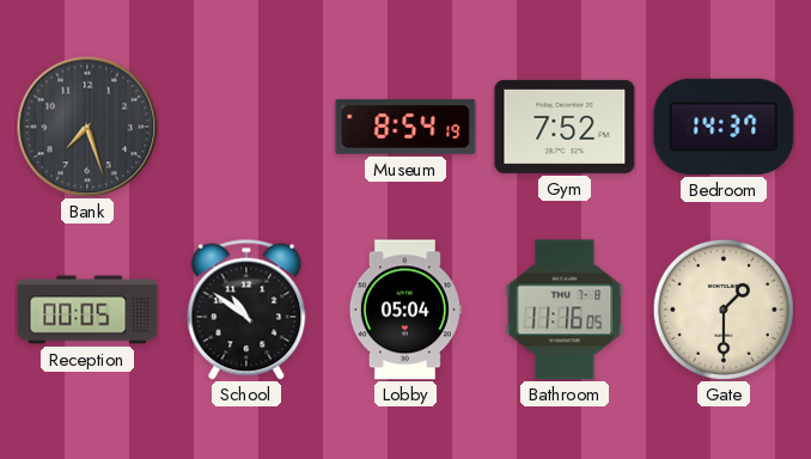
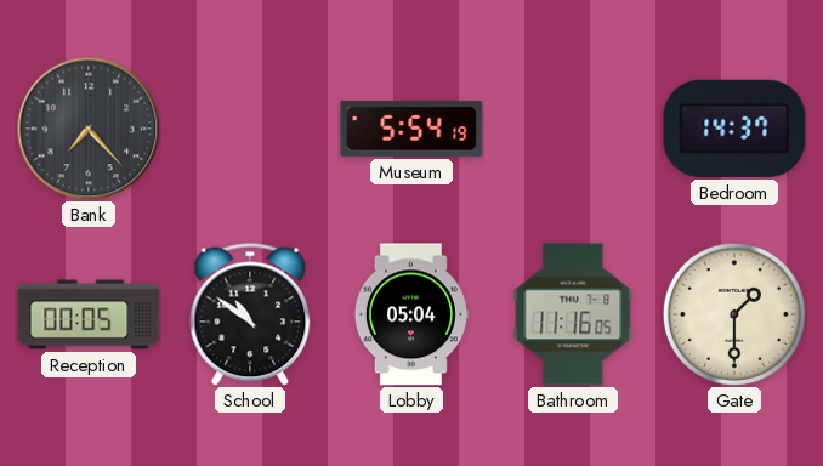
Bank: 7:27 -> 7:23 (89, 129)
Museum: 8:54 -> 5:54 (411, 129)
Gym: 7:52 -> none (565, 127)
